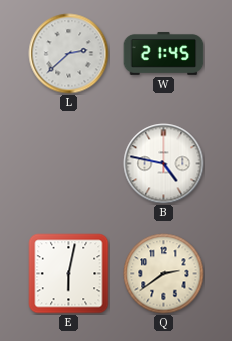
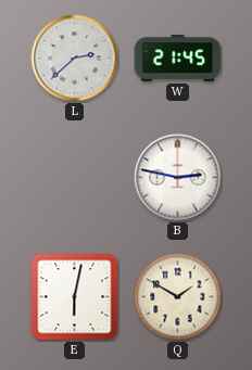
B: 4:47 -> 2:47 (178, 178)
Q: 2:39 -> 1:50 (178, 297)
